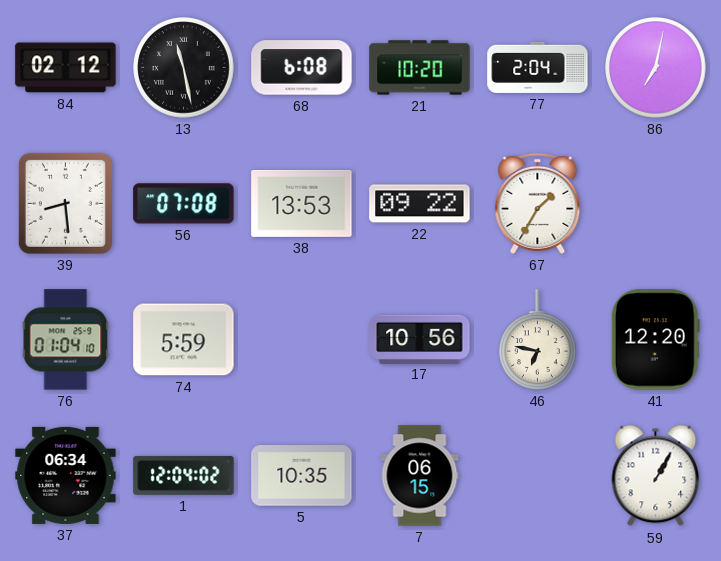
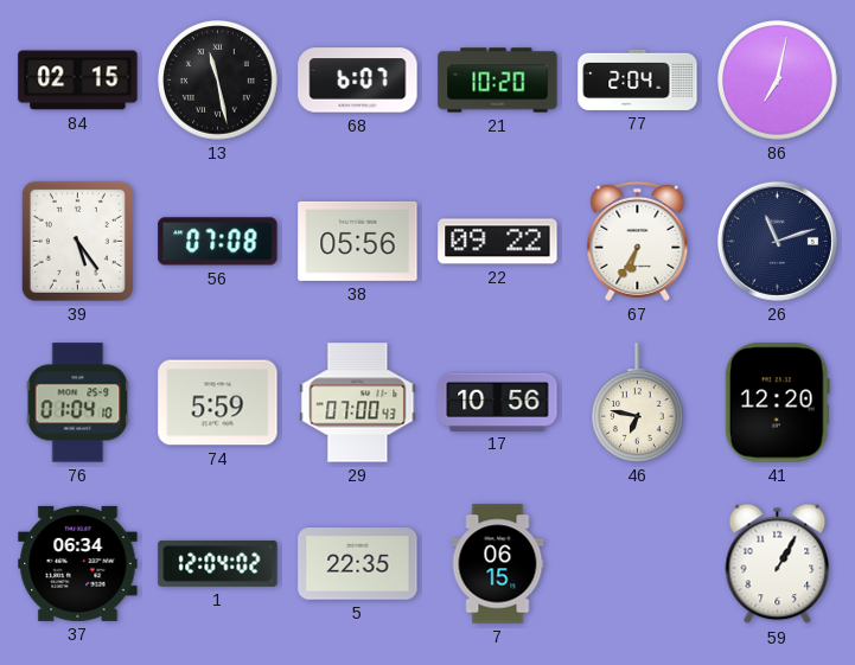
84: 02:12 -> 02:15 (78, 81)
68: 6:08 -> 6:07 (358, 81)
39: 8:29 -> 5:24 (77, 241)
38: 13:53 -> 05:56 (358, 241)
67: 1:35 -> 6:35 (638, 241)
26: none -> 11:12 (777, 241)
29: none -> 07:00 (358, 403)
5: 10:35 -> 22:35 (358, 564)
